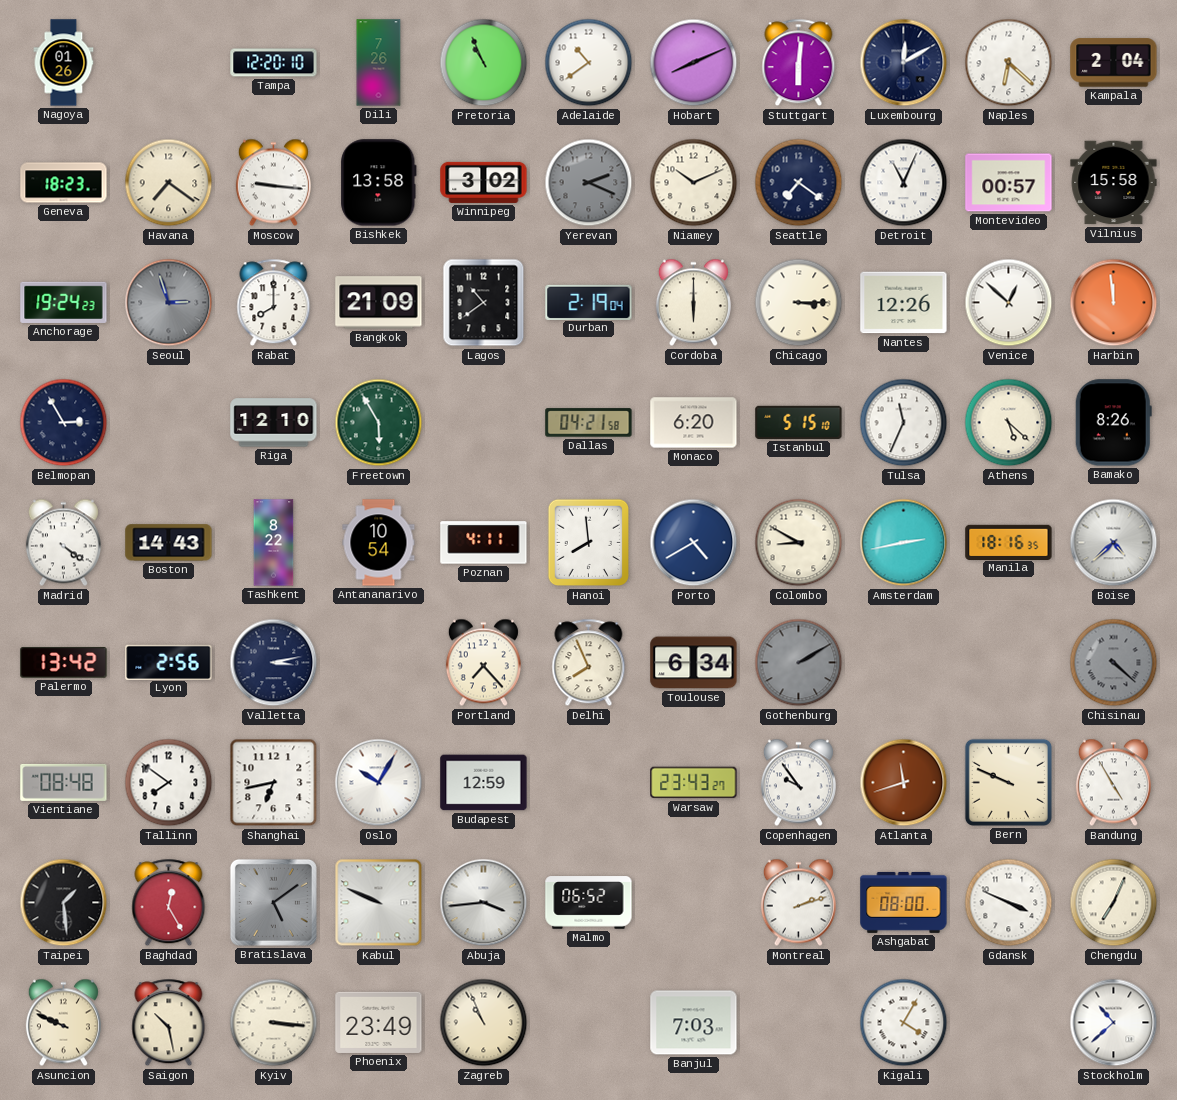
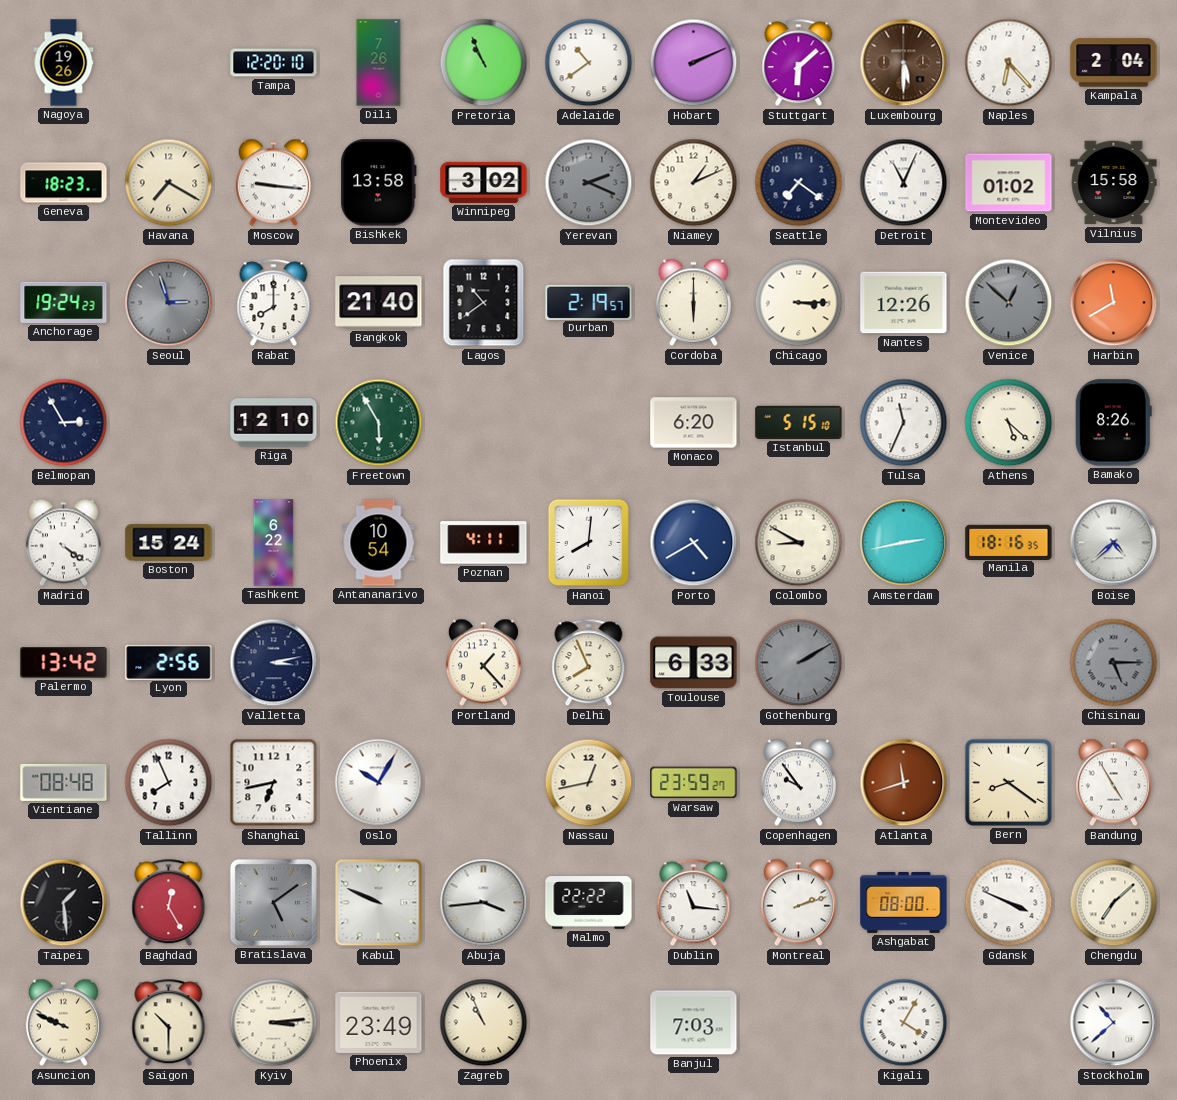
Nagoya: 01:26 -> 19:26 (64, 63)
Hobart: 8:11 -> 2:11 (694, 63)
Stuttgart: 6:01 -> 6:08 (799, 63)
Luxembourg: 12:10 -> 5:30 (904, 63)
Luxembourg dial: navy -> brown (904, 63)
Naples: 6:22 -> 6:23 (1009, 63)
Havana: 7:21 -> 7:20 (169, 183)
Niamey: 10:11 -> 1:11 (694, 183)
Montevideo: 00:57 -> 01:02 (1009, 183)
Bangkok: 21:09 -> 21:40 (379, 303)
Durban: 2:19:04 -> 2:19:57 (589, 302)
Venice dial: white -> grey (1009, 303)
Harbin: 11:59 -> 11:40 (1114, 303)
Dallas: 04:21 -> none (589, 423)
Boston: 14:43 -> 15:24 (169, 543)
Tashkent: 8:22 -> 6:22 (274, 543)
Hanoi: 7:59 -> 8:01 (588, 543)
Portland: 7:23 -> 1:23 (483, 663)
Toulouse: 6:34 -> 6:33 (694, 663)
Chisinau: 4:22 -> 5:15 (1114, 663)
Tallinn: 7:51 -> 7:56 (169, 783)
Budapest: 12:59 -> none (484, 783)
Nassau: none -> 12:43 (589, 783)
Warsaw: 23:43 -> 23:59 (694, 783)
Bern: 9:49 -> 8:21 (1008, 782)
Malmo: 06:52 -> 22:22 (589, 903)
Dublin: none -> 11:16 (694, 903)
Chengdu: 7:04 -> 7:08 (1114, 903)
Saigon: 10:28 -> 10:30 (169, 1023)
Kyiv: 3:16 -> 3:14 (274, 1023)
